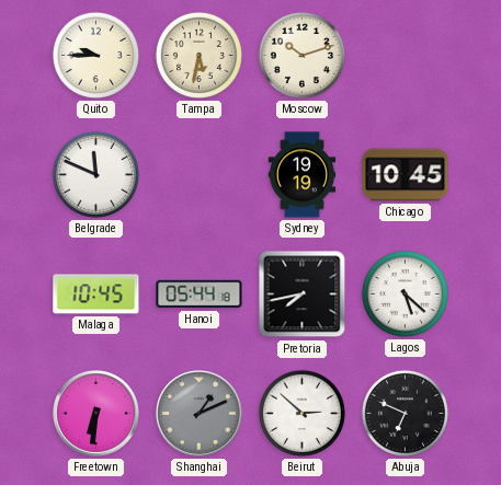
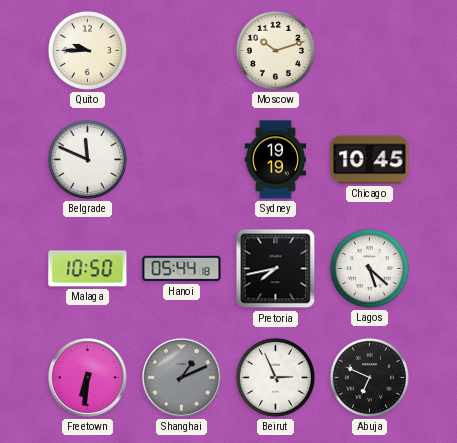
Tampa: 5:32 -> none (198, 55)
Malaga: 10:45 -> 10:50 (88, 269)
Beirut: 2:52 -> 2:56 (275, 377)
